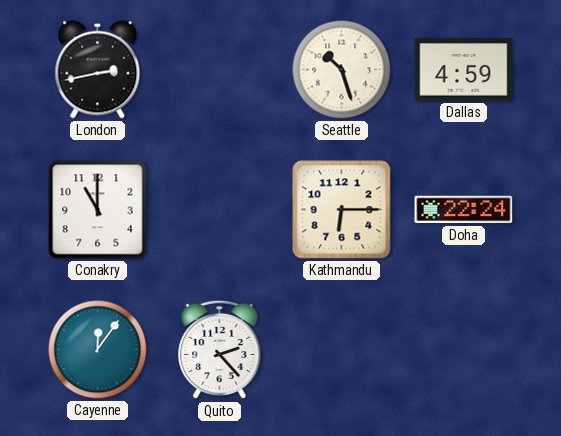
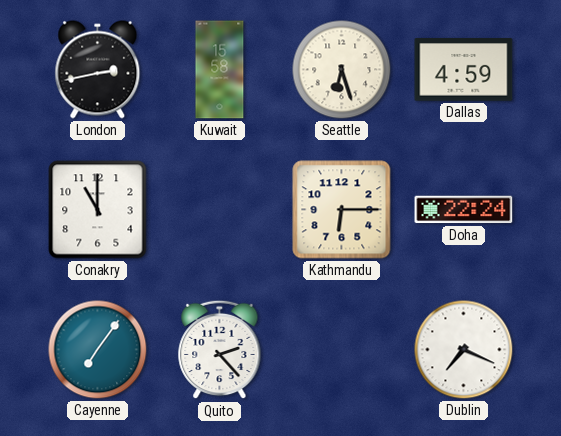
Kuwait: none -> 15:58 (220, 70)
Seattle: 10:27 -> 6:27 (342, 70)
Cayenne: 12:06 -> 7:06 (98, 350)
Dublin: none -> 7:19 (464, 350)
